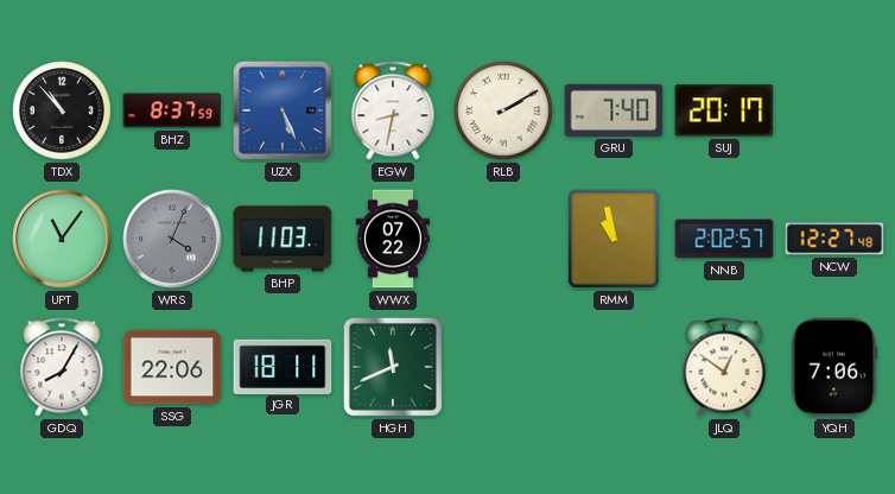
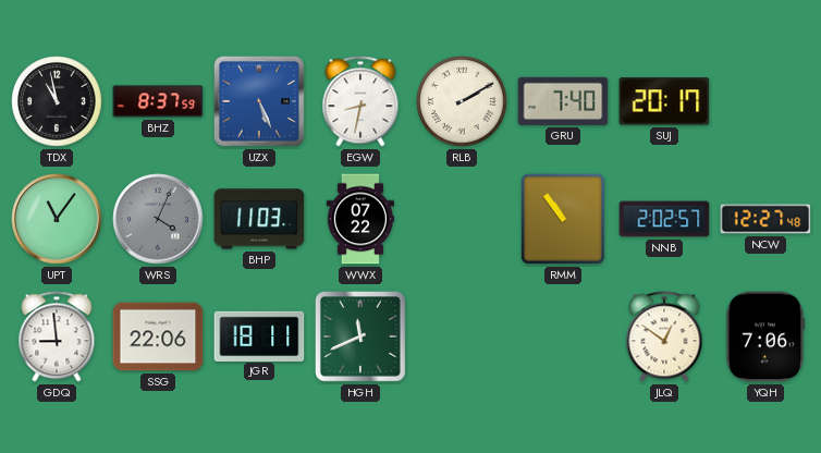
TDX: 10:53 -> 10:58 (57, 101)
RMM: 10:58 -> 10:54 (563, 219)
GDQ: 8:05 -> 8:59 (57, 336)
